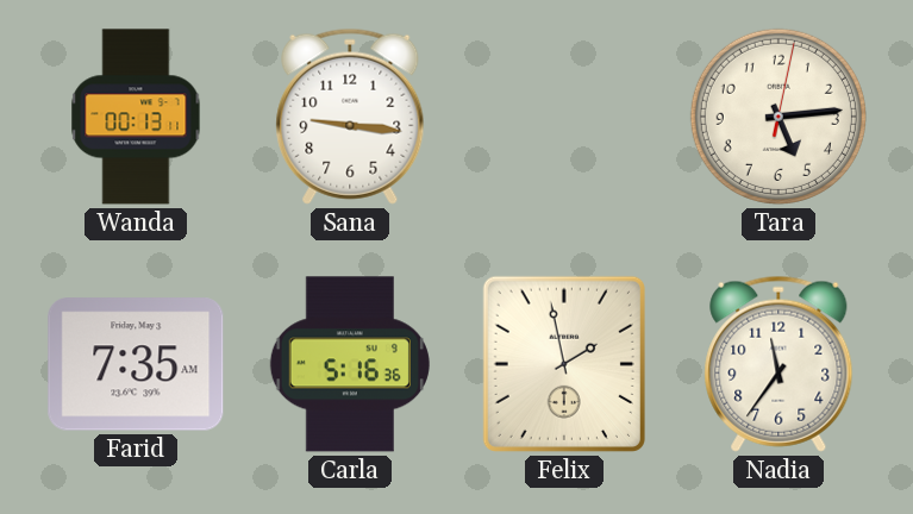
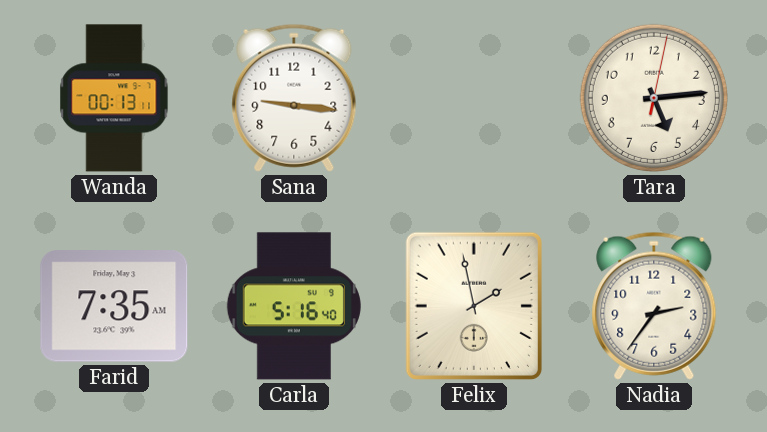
Carla: 5:16:36 -> 5:16:40 (294, 306)
Nadia: 11:36 -> 2:36 (654, 306)
